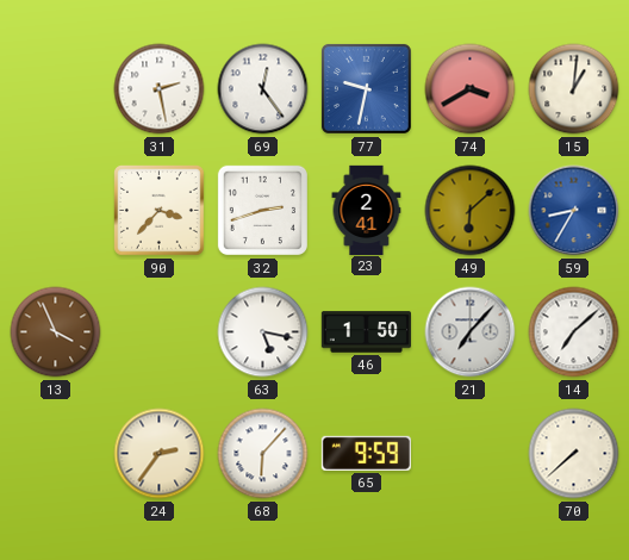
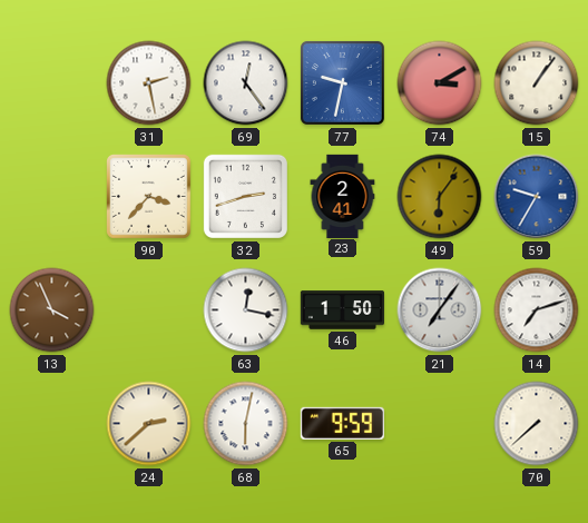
74: 3:40 -> 3:10 (440, 83)
15: 1:01 -> 1:06 (537, 83)
49: 6:08 -> 6:06 (440, 197)
59: 8:35 -> 9:35 (537, 197)
63: 5:17 -> 12:17 (246, 310)
21: 7:07 -> 7:06 (440, 310)
14: 7:08 -> 7:12 (537, 310)
24: 2:36 -> 2:38 (149, 424)
68: 6:07 -> 6:02 (246, 424)
